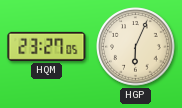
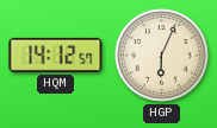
HQM: 23:27 -> 14:12 (56, 55)
